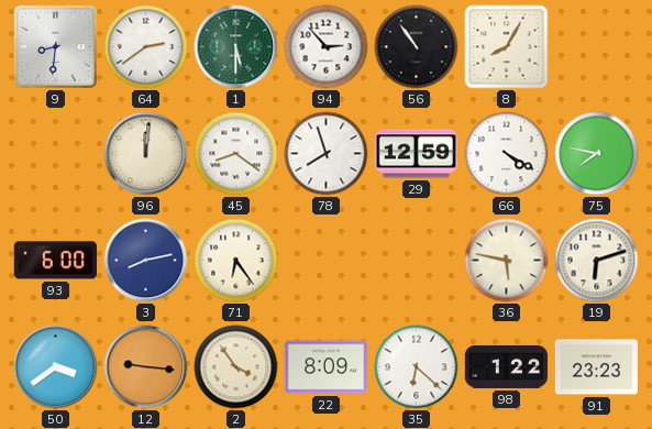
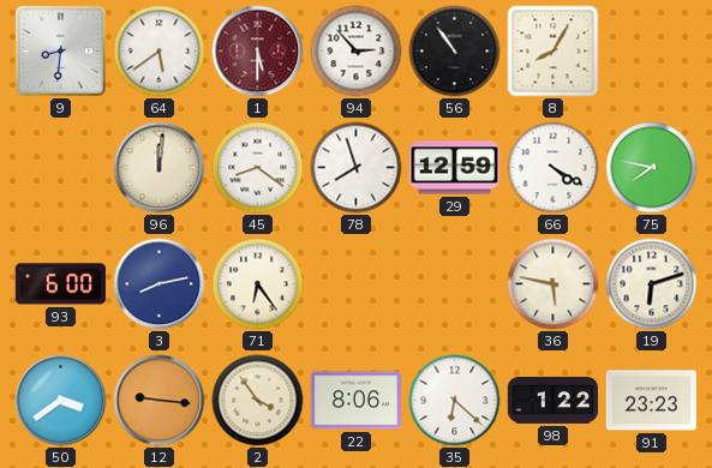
64: 2:39 -> 5:39 (160, 52)
1 dial: green -> burgundy (258, 52)
22: 8:09 -> 8:06 (355, 401)
